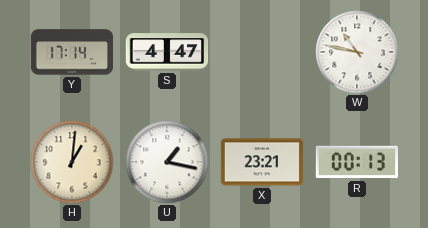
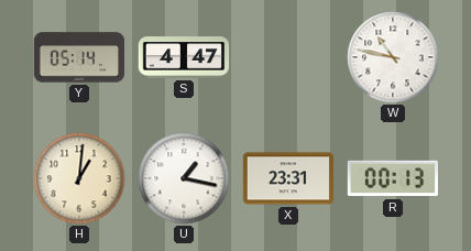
Y: 17:14 -> 05:14 (79, 57)
X: 23:21 -> 23:31 (287, 178)
